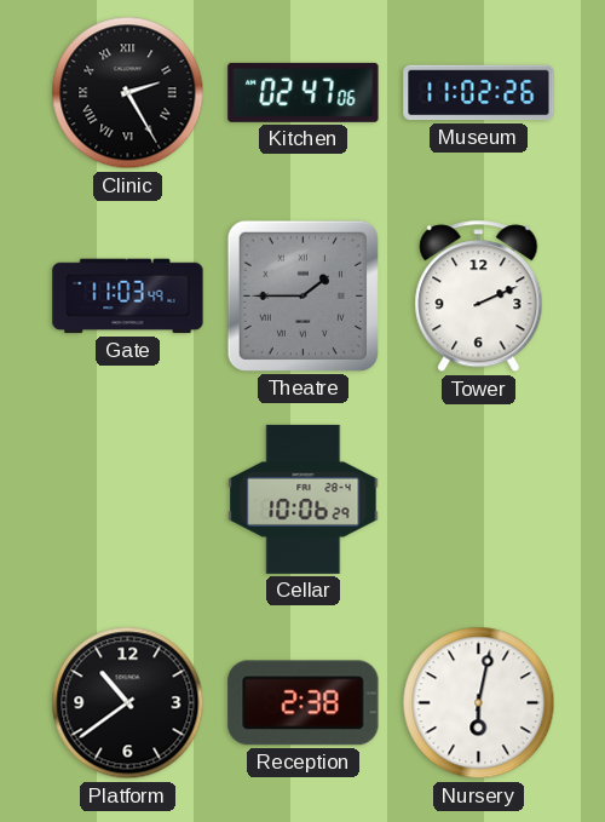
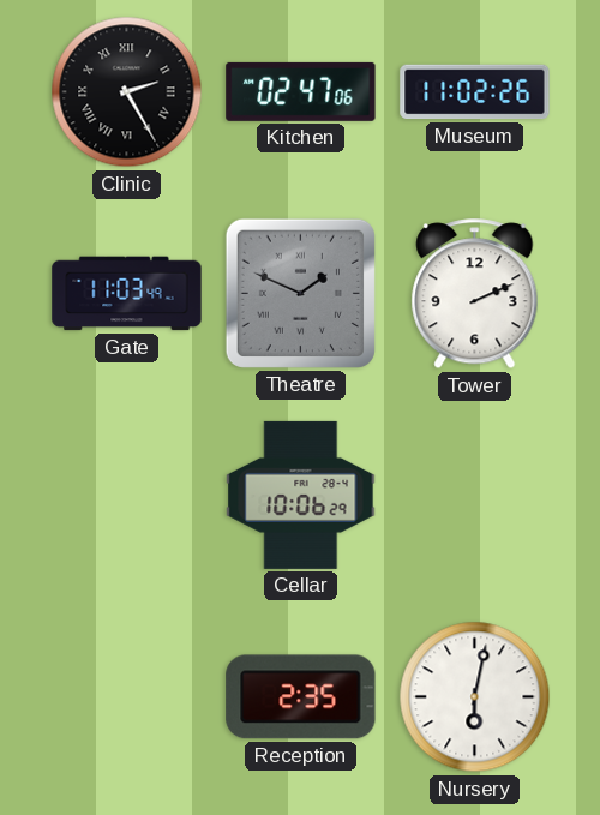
Theatre: 1:45 -> 1:49 (300, 293)
Platform: 10:39 -> none (128, 703)
Reception: 2:38 -> 2:35 (301, 697)
